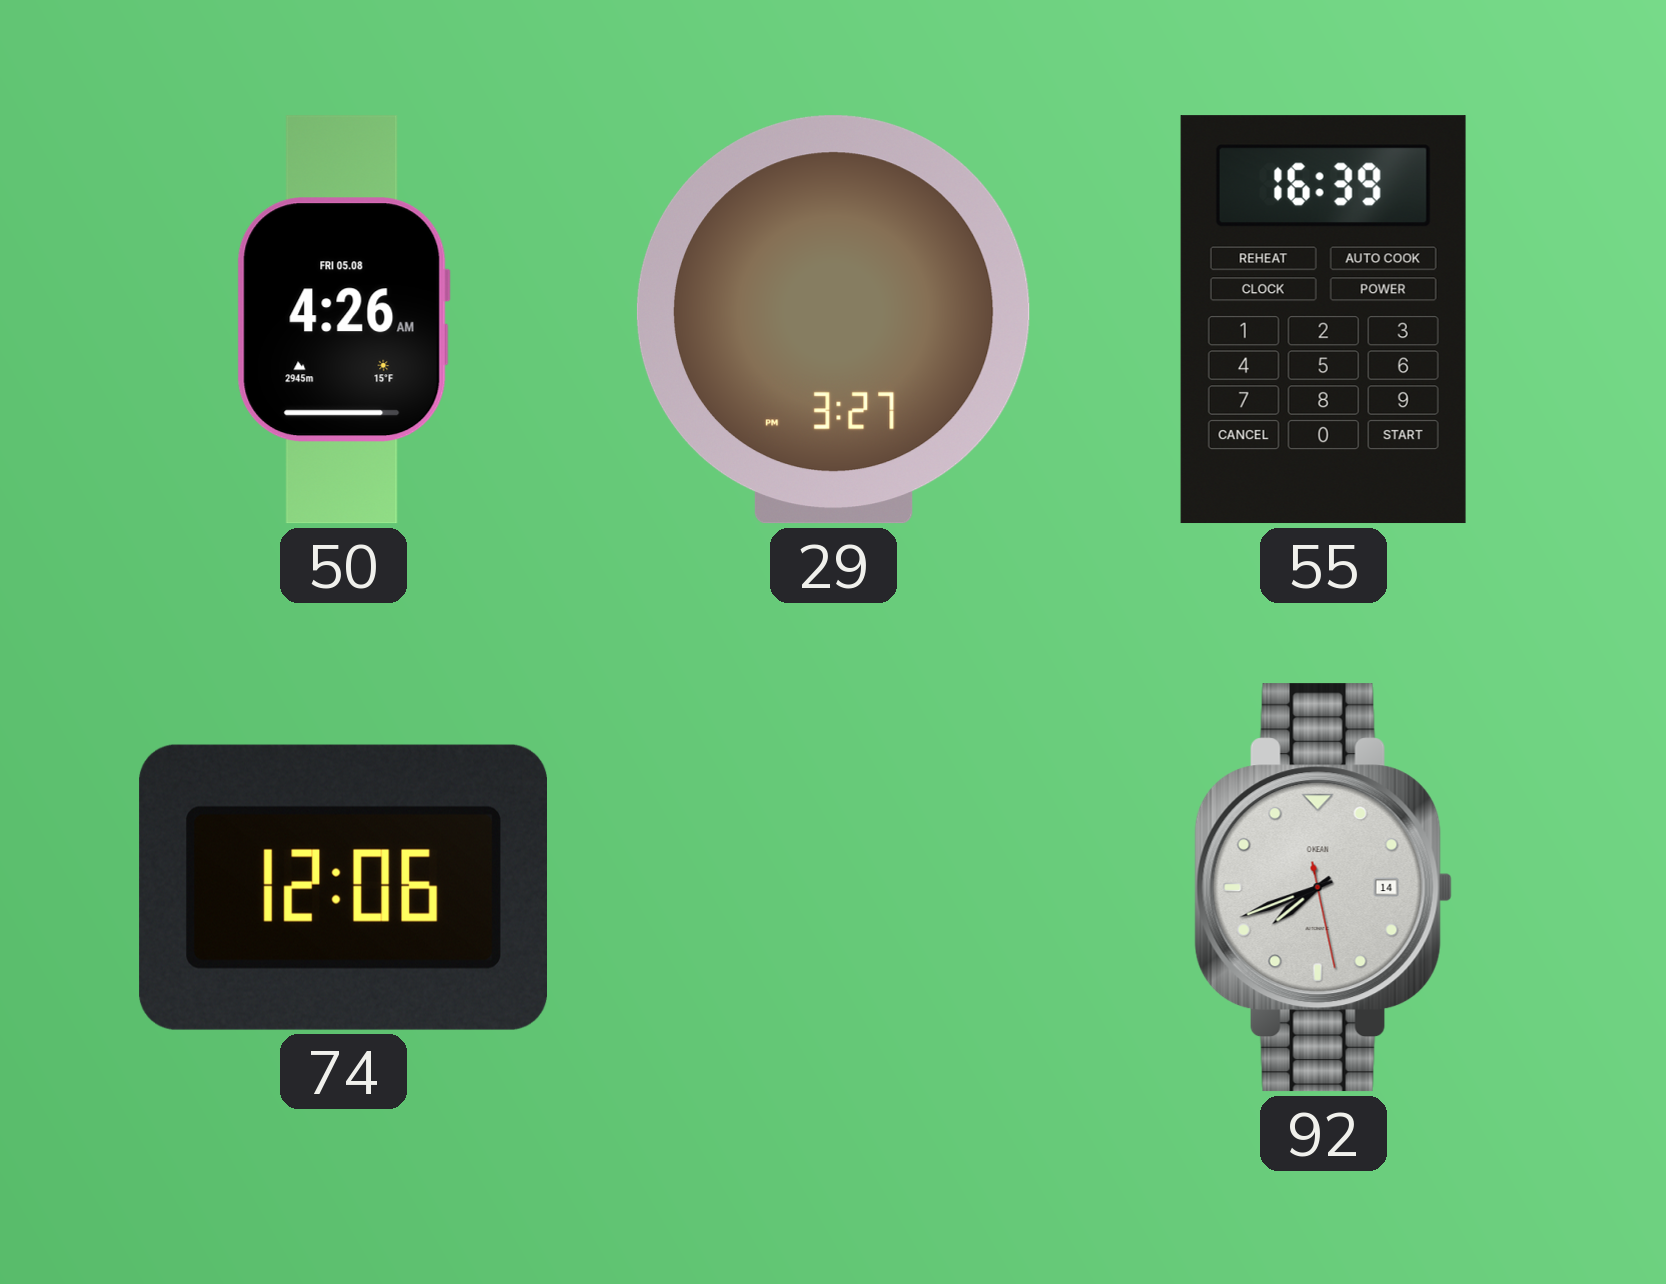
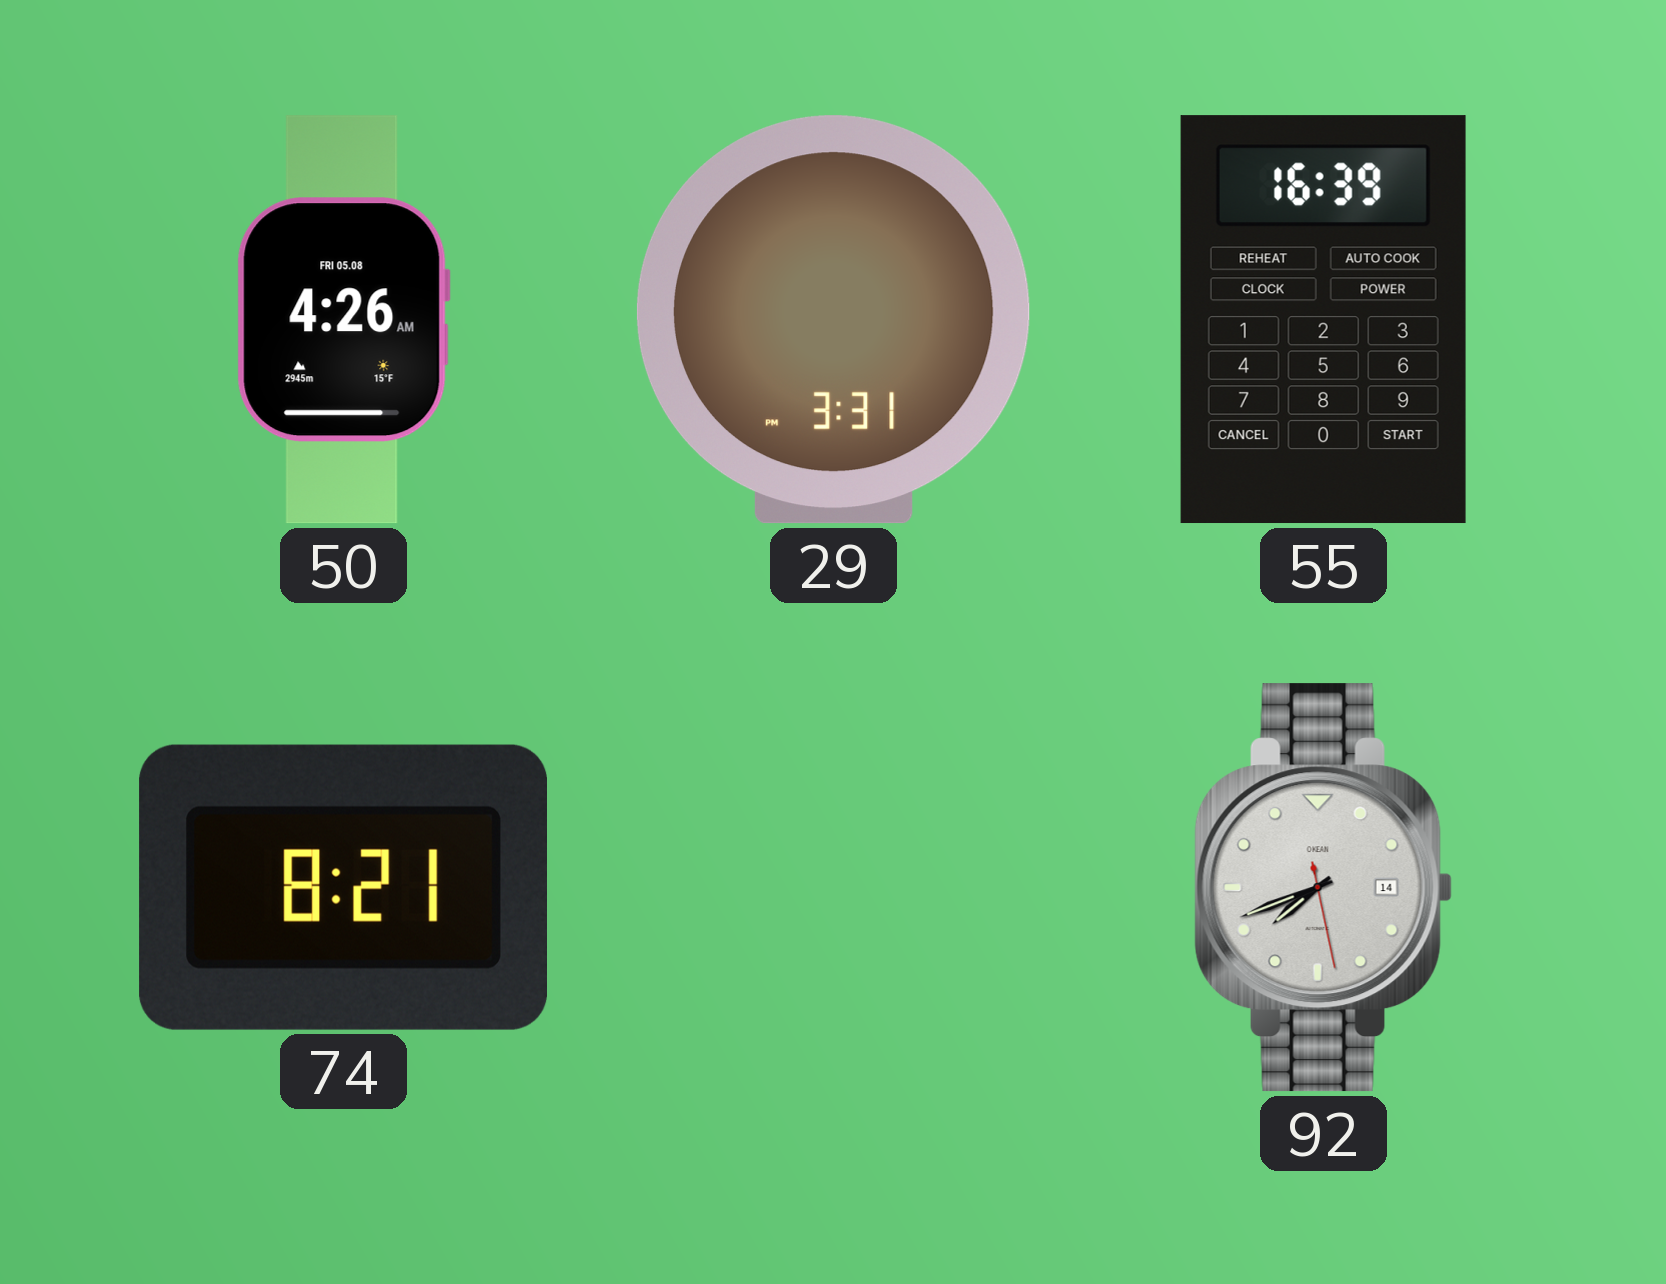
29: 3:27 -> 3:31 (833, 320)
74: 12:06 -> 8:21 (343, 887)
